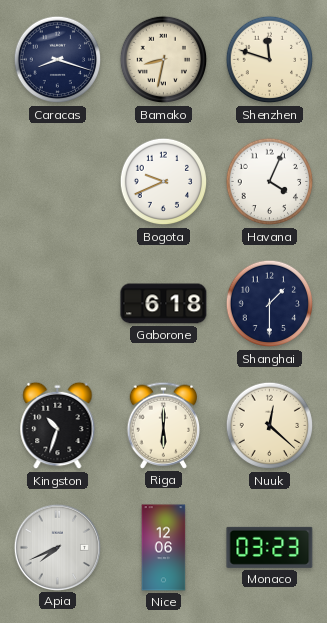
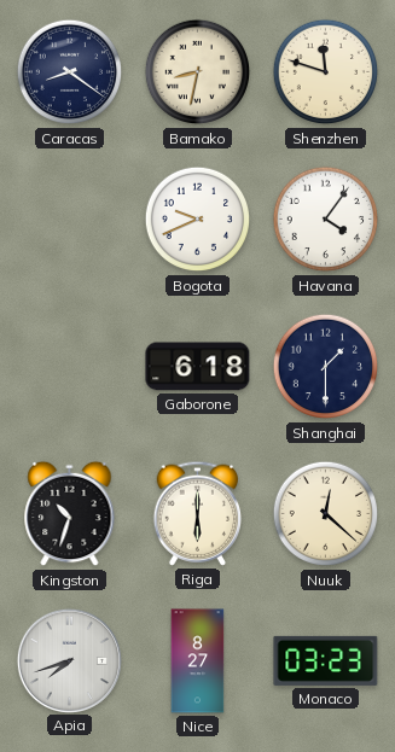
Caracas: 8:18 -> 8:21 (70, 72)
Havana: 4:04 -> 4:06 (326, 220)
Apia: 7:41 -> 7:42 (69, 660)
Nice: 12:06 -> 8:27 (198, 661)
